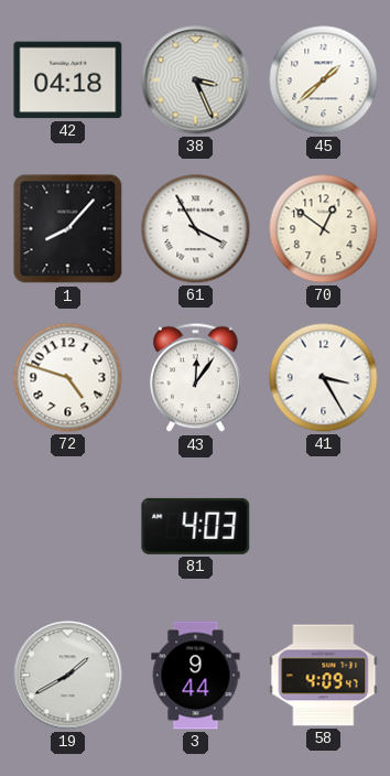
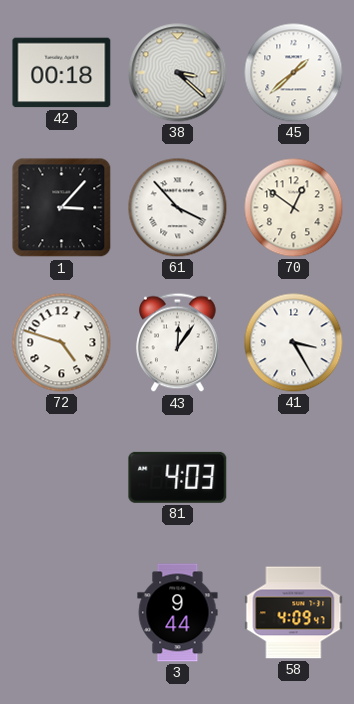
42: 04:18 -> 00:18 (62, 73)
38: 3:26 -> 3:22 (178, 73)
1: 8:07 -> 3:07 (62, 208)
61: 3:55 -> 3:53 (178, 208)
19: 1:40 -> none (68, 676)
